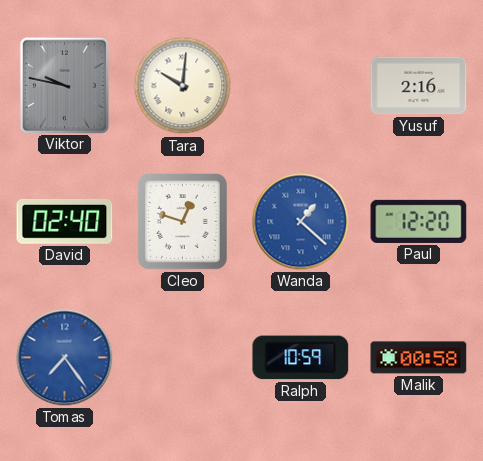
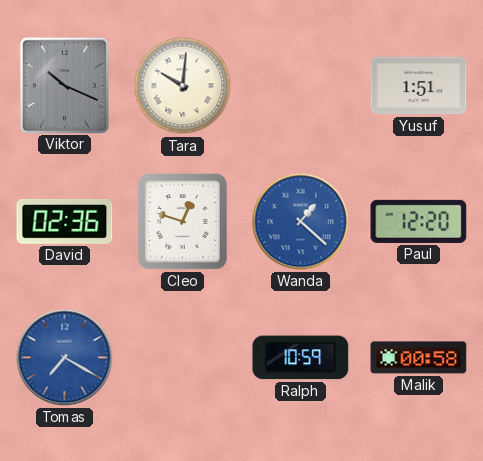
Viktor: 9:47 -> 10:19 (64, 85)
Yusuf: 2:16 -> 1:51 (419, 86)
David: 02:40 -> 02:36 (65, 221)
Tomas: 7:24 -> 7:20 (65, 358)
